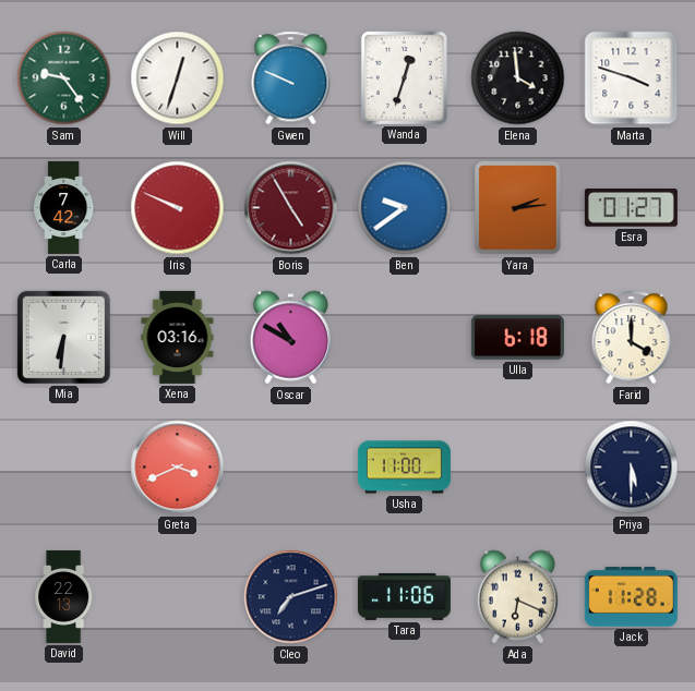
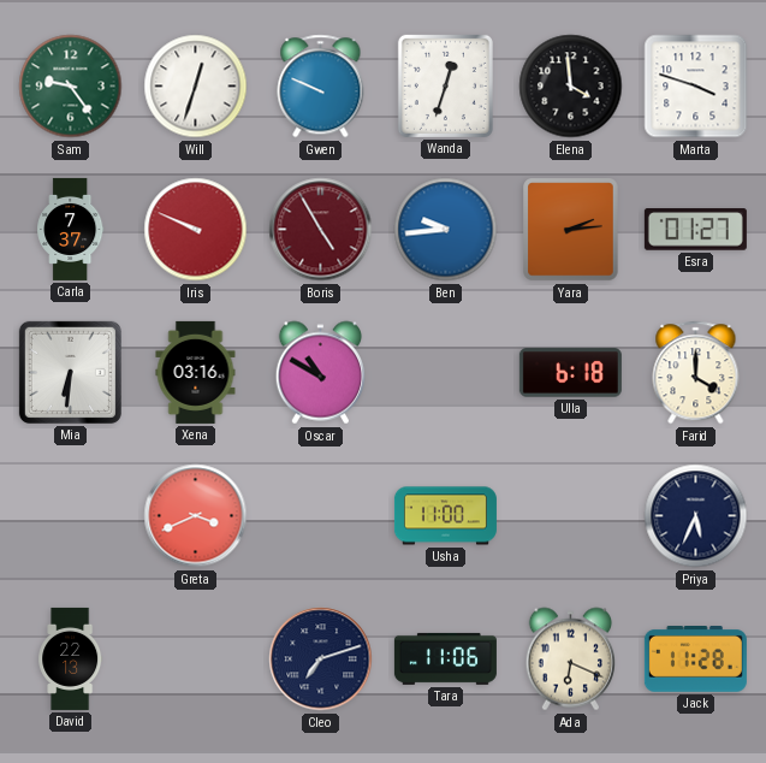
Carla: 7:42 -> 7:37 (71, 229)
Ben: 9:39 -> 9:44 (446, 230)
Priya: 5:30 -> 5:34 (696, 516)
